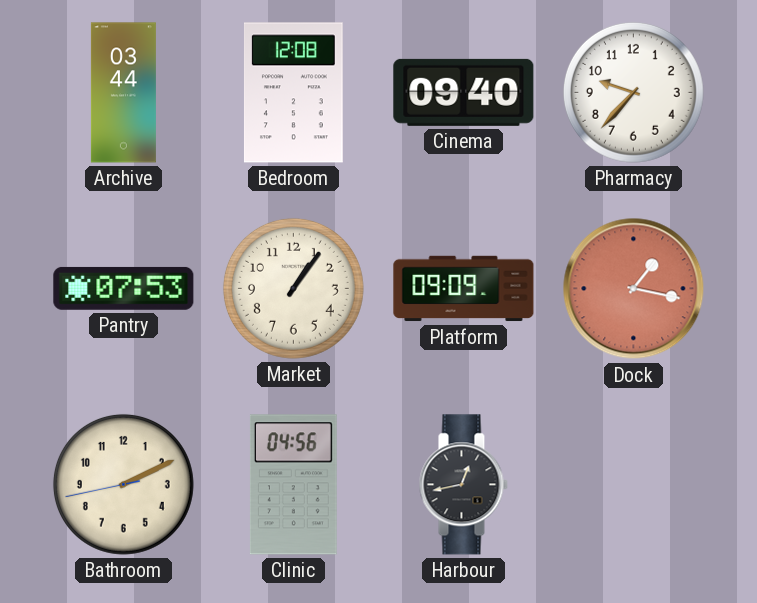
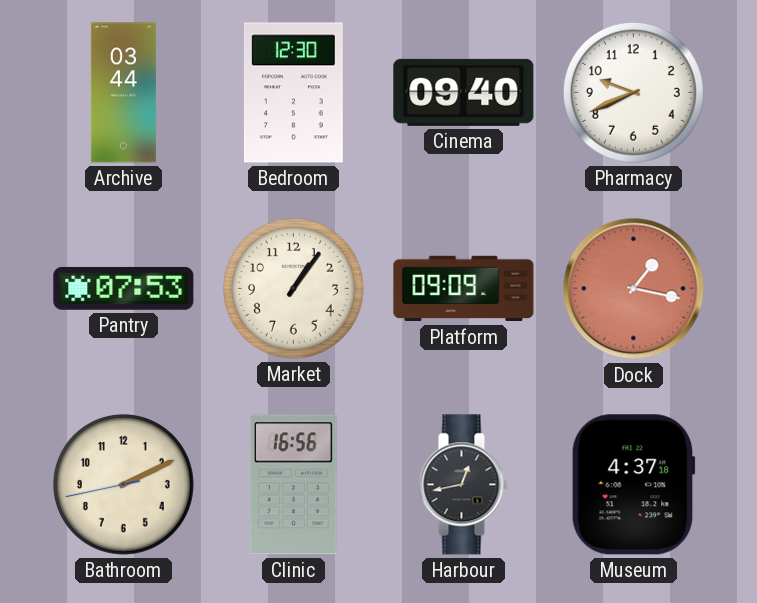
Bedroom: 12:08 -> 12:30 (293, 93)
Pharmacy: 9:37 -> 9:41 (633, 92)
Clinic: 04:56 -> 16:56 (293, 485)
Museum: none -> 4:37 (633, 485)
